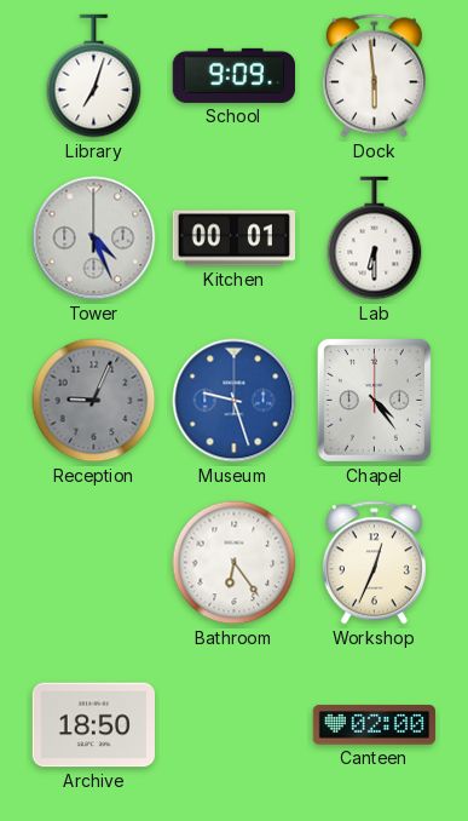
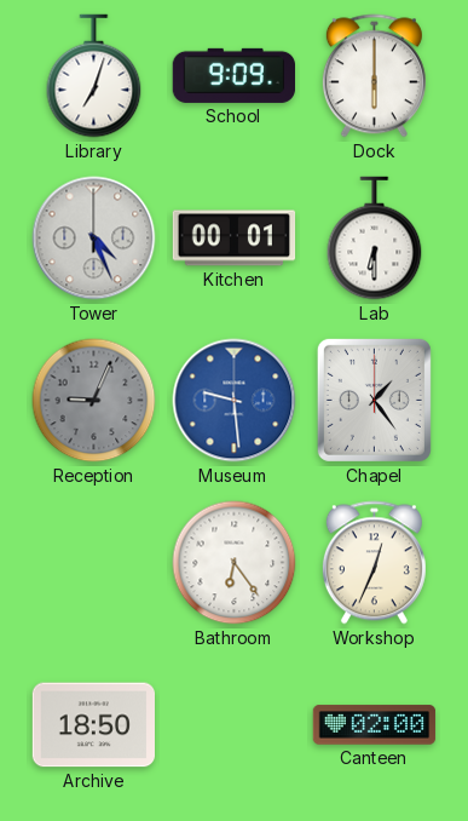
Dock: 5:59 -> 6:00 (374, 76)
Museum: 9:27 -> 9:29 (235, 401)
Chapel: 4:24 -> 1:24 (374, 400)
